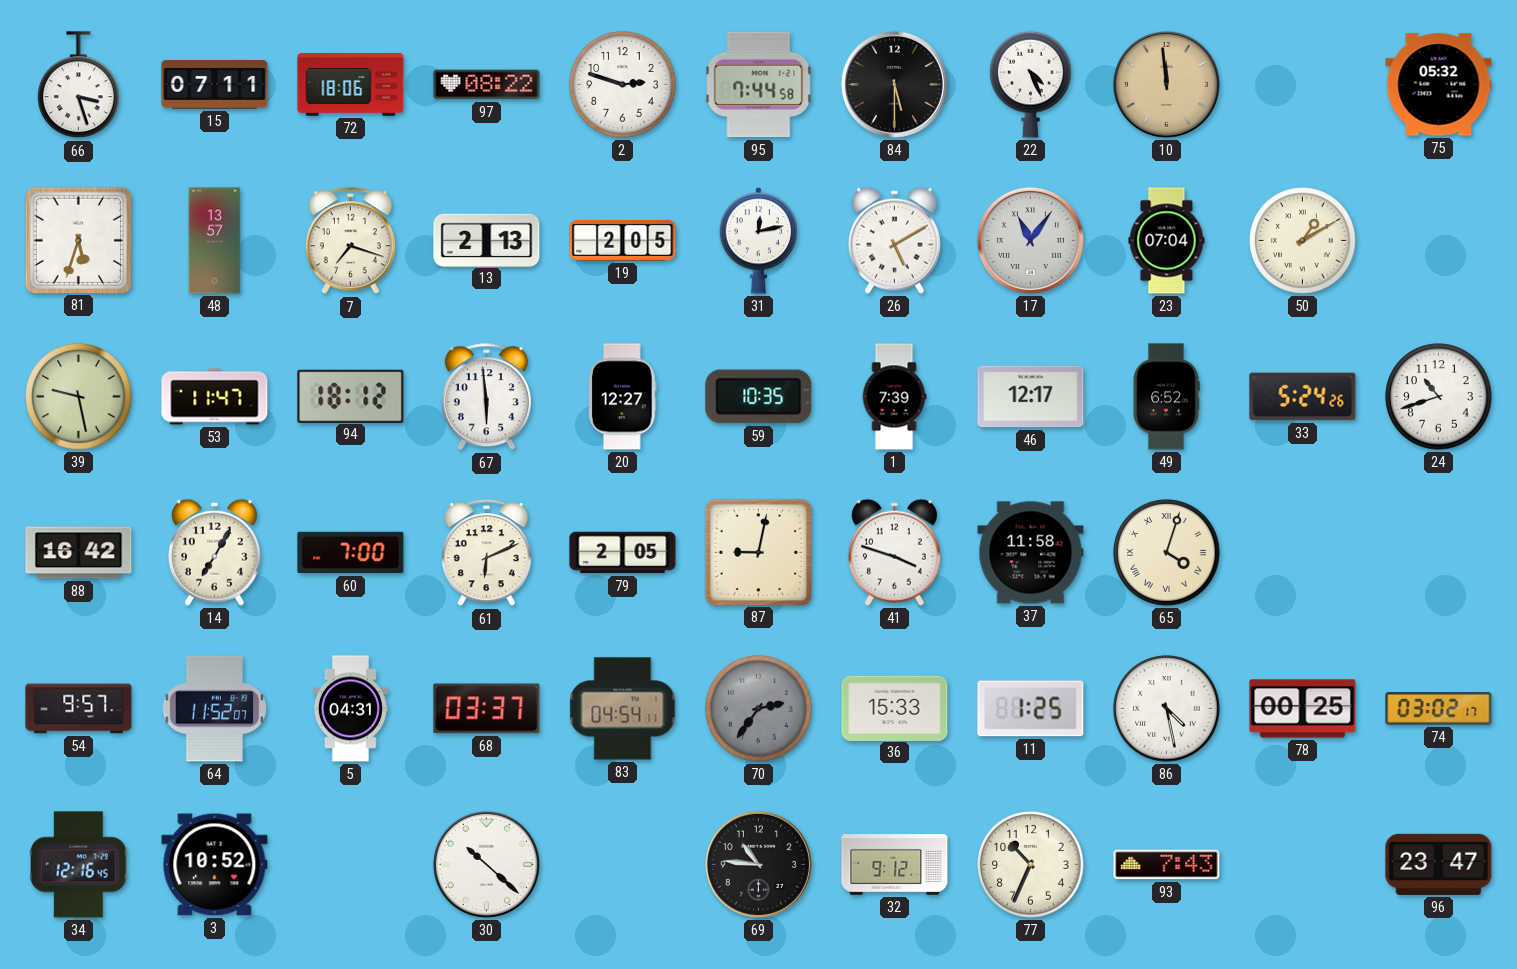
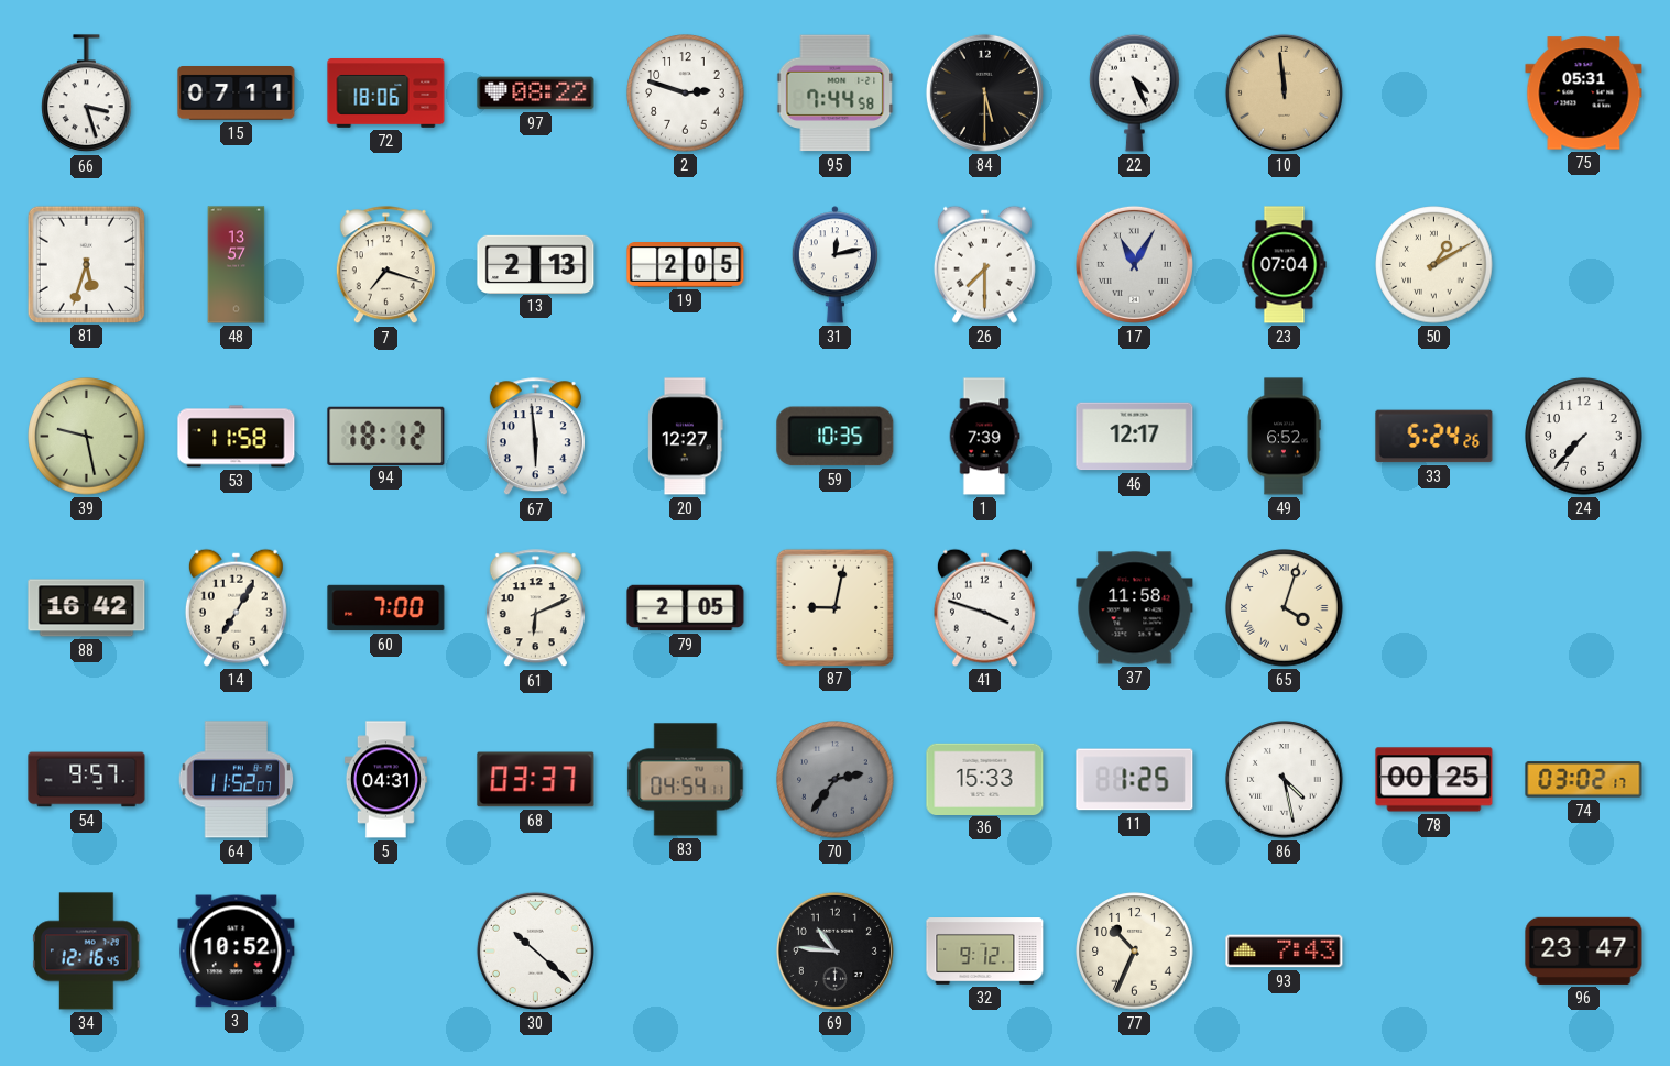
75: 05:32 -> 05:31 (1584, 94)
26: 5:10 -> 7:30 (984, 264)
17: 11:06 -> 11:05 (1134, 264)
53: 11:47 -> 11:58 (237, 437)
24: 10:42 -> 7:37 (1584, 437)
